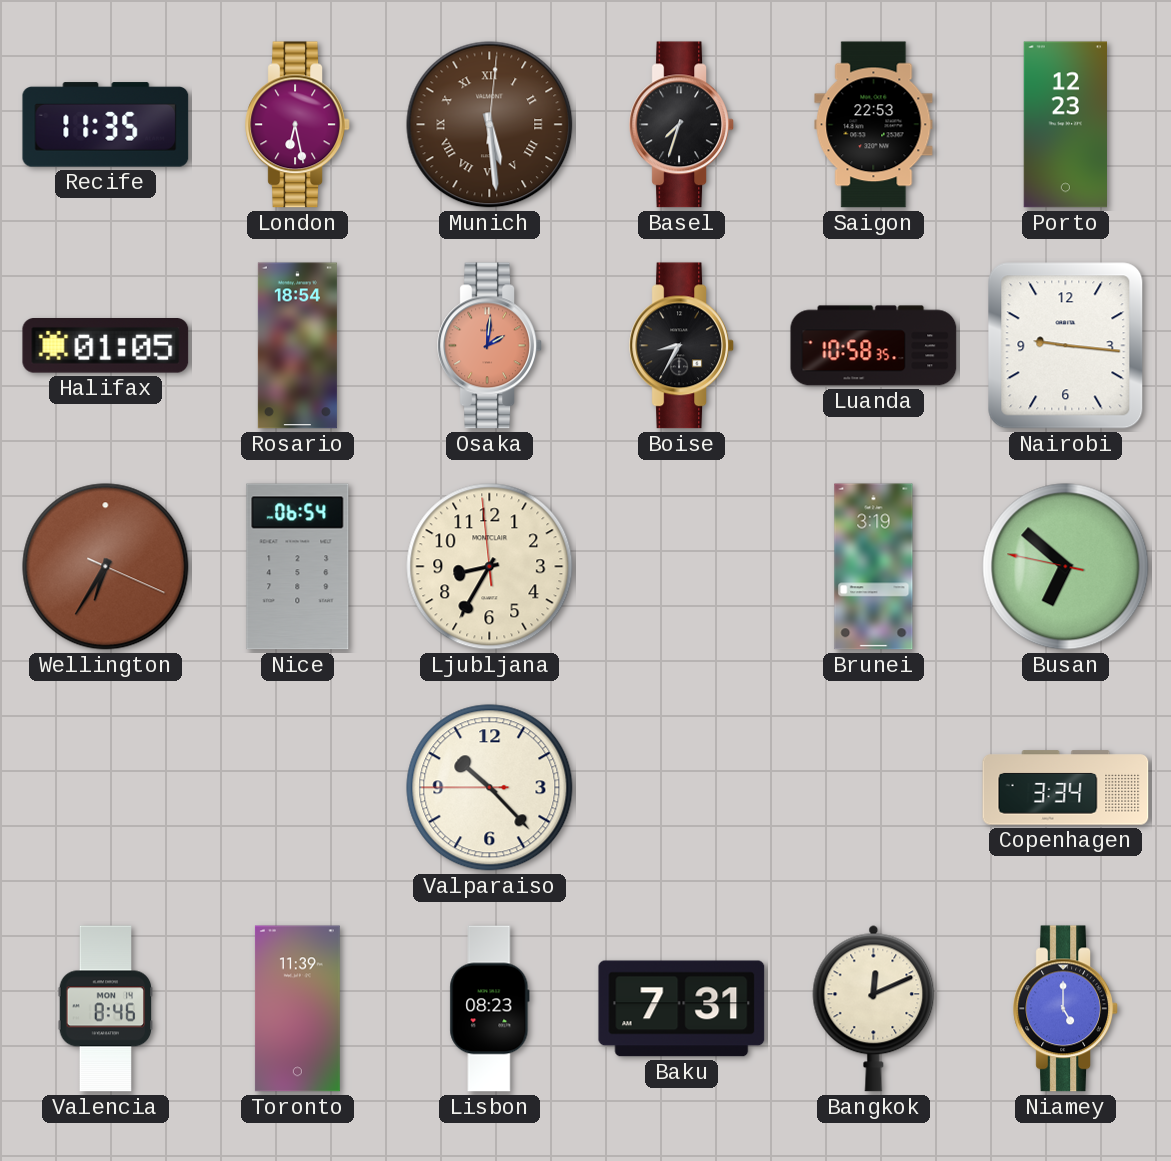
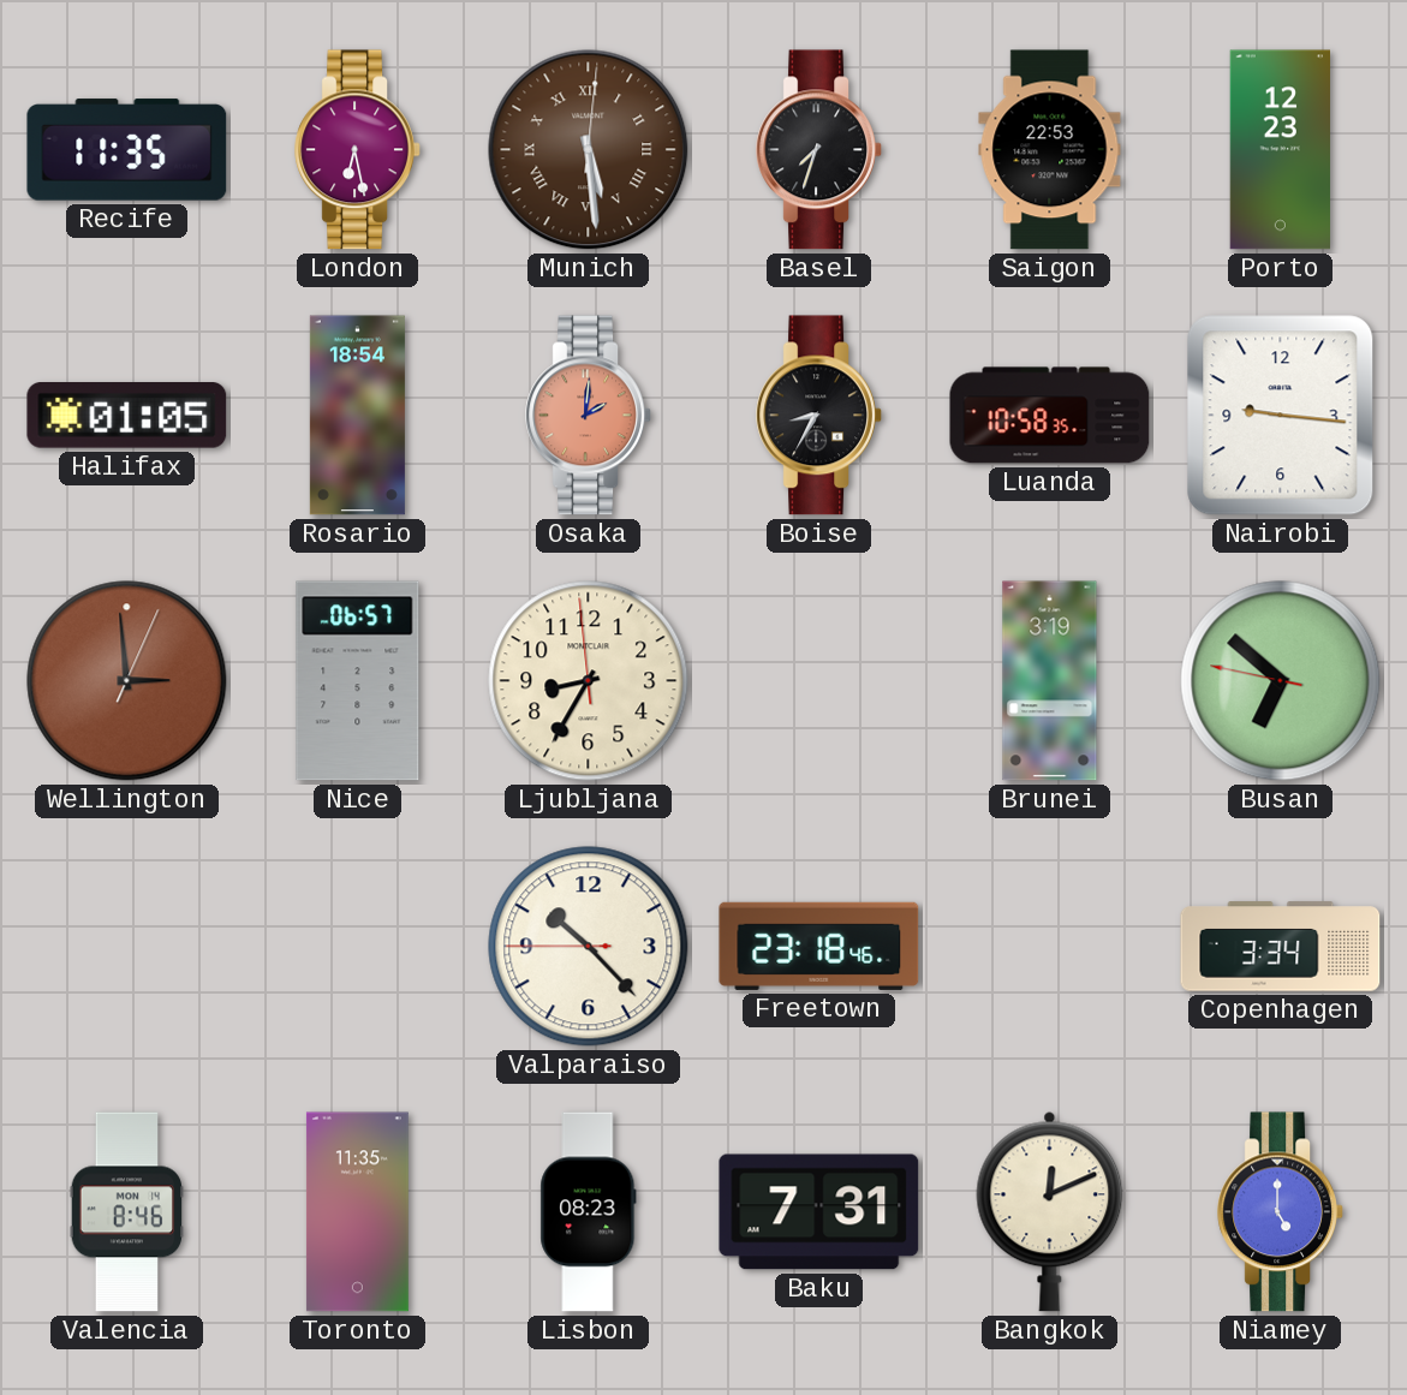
Wellington: 6:35 -> 2:59 (127, 681)
Nice: 06:54 -> 06:57 (358, 681)
Freetown: none -> 23:18 (819, 946)
Toronto: 11:39 -> 11:35 (357, 1212)
